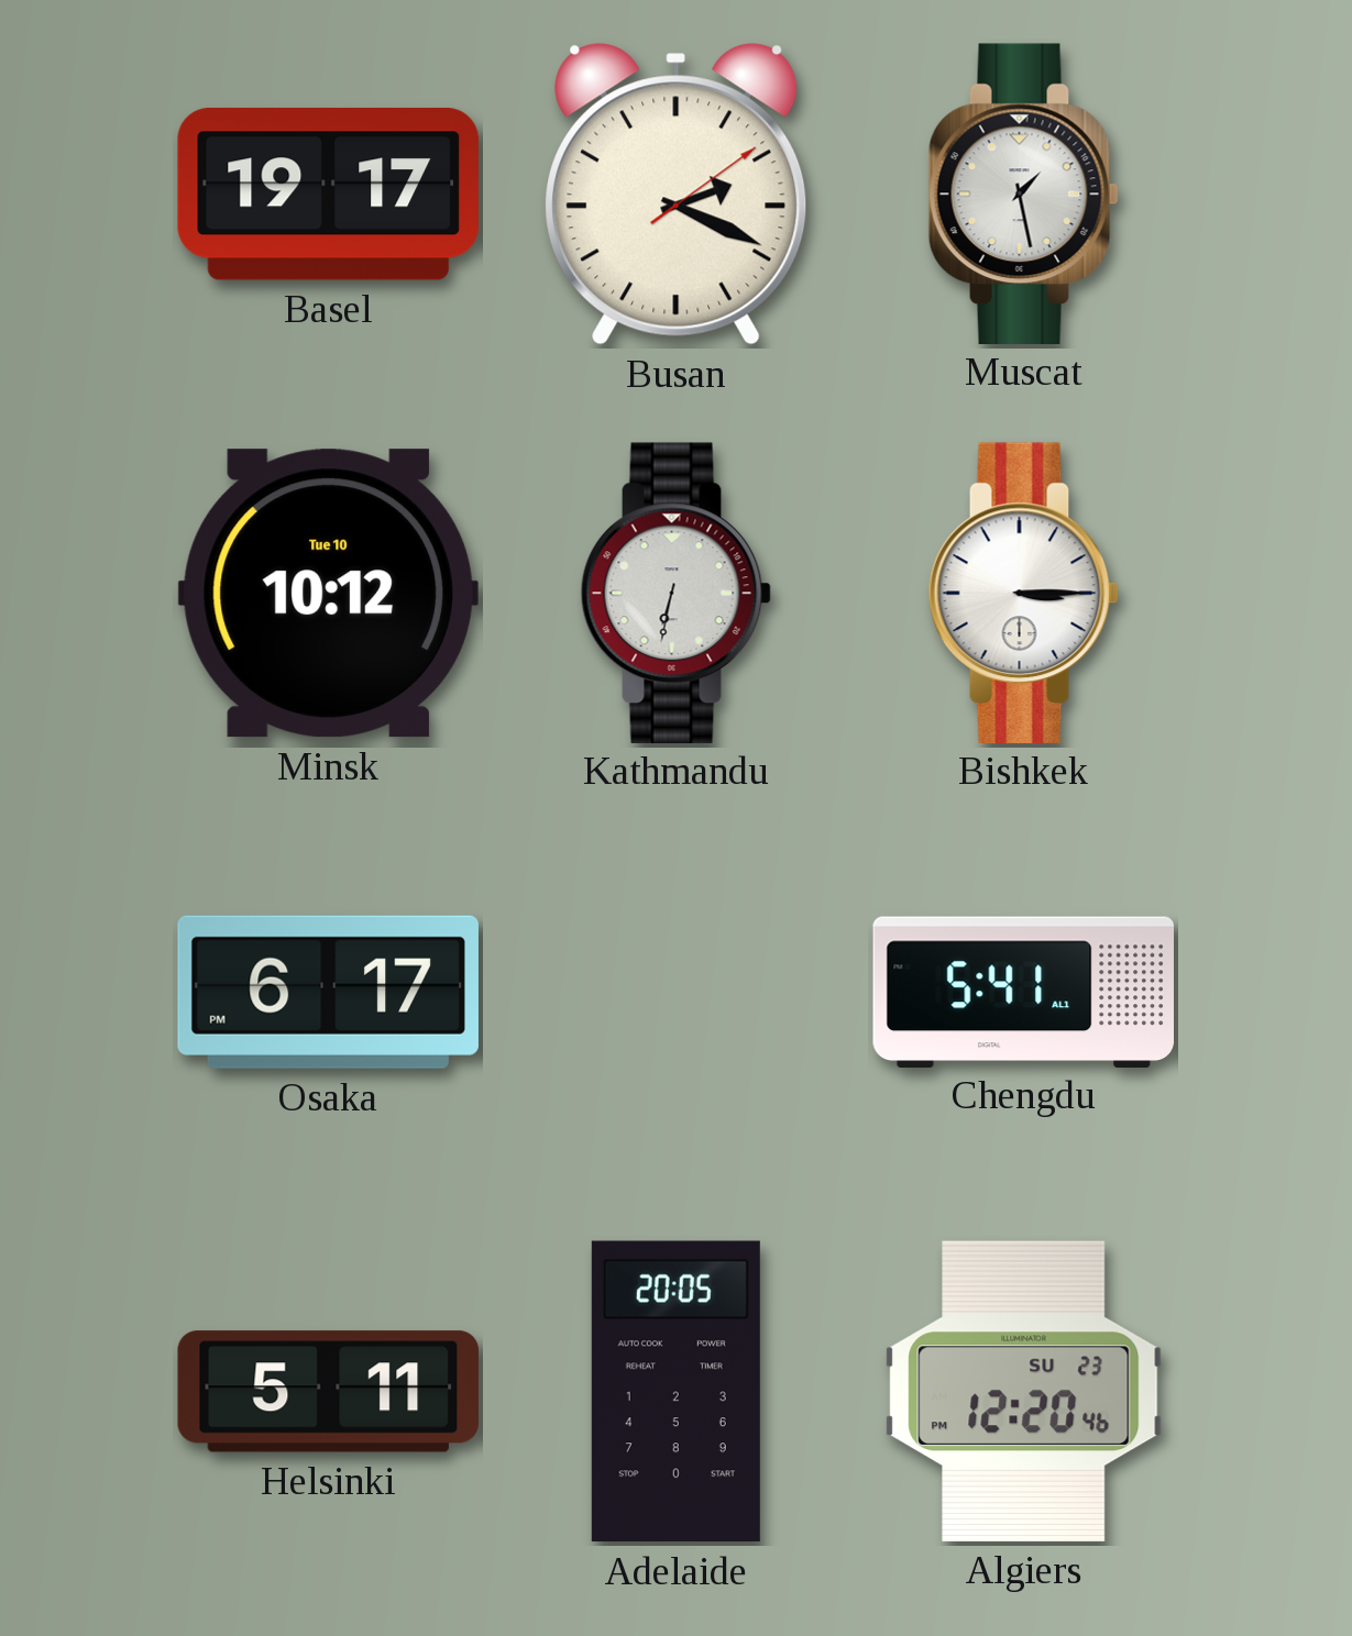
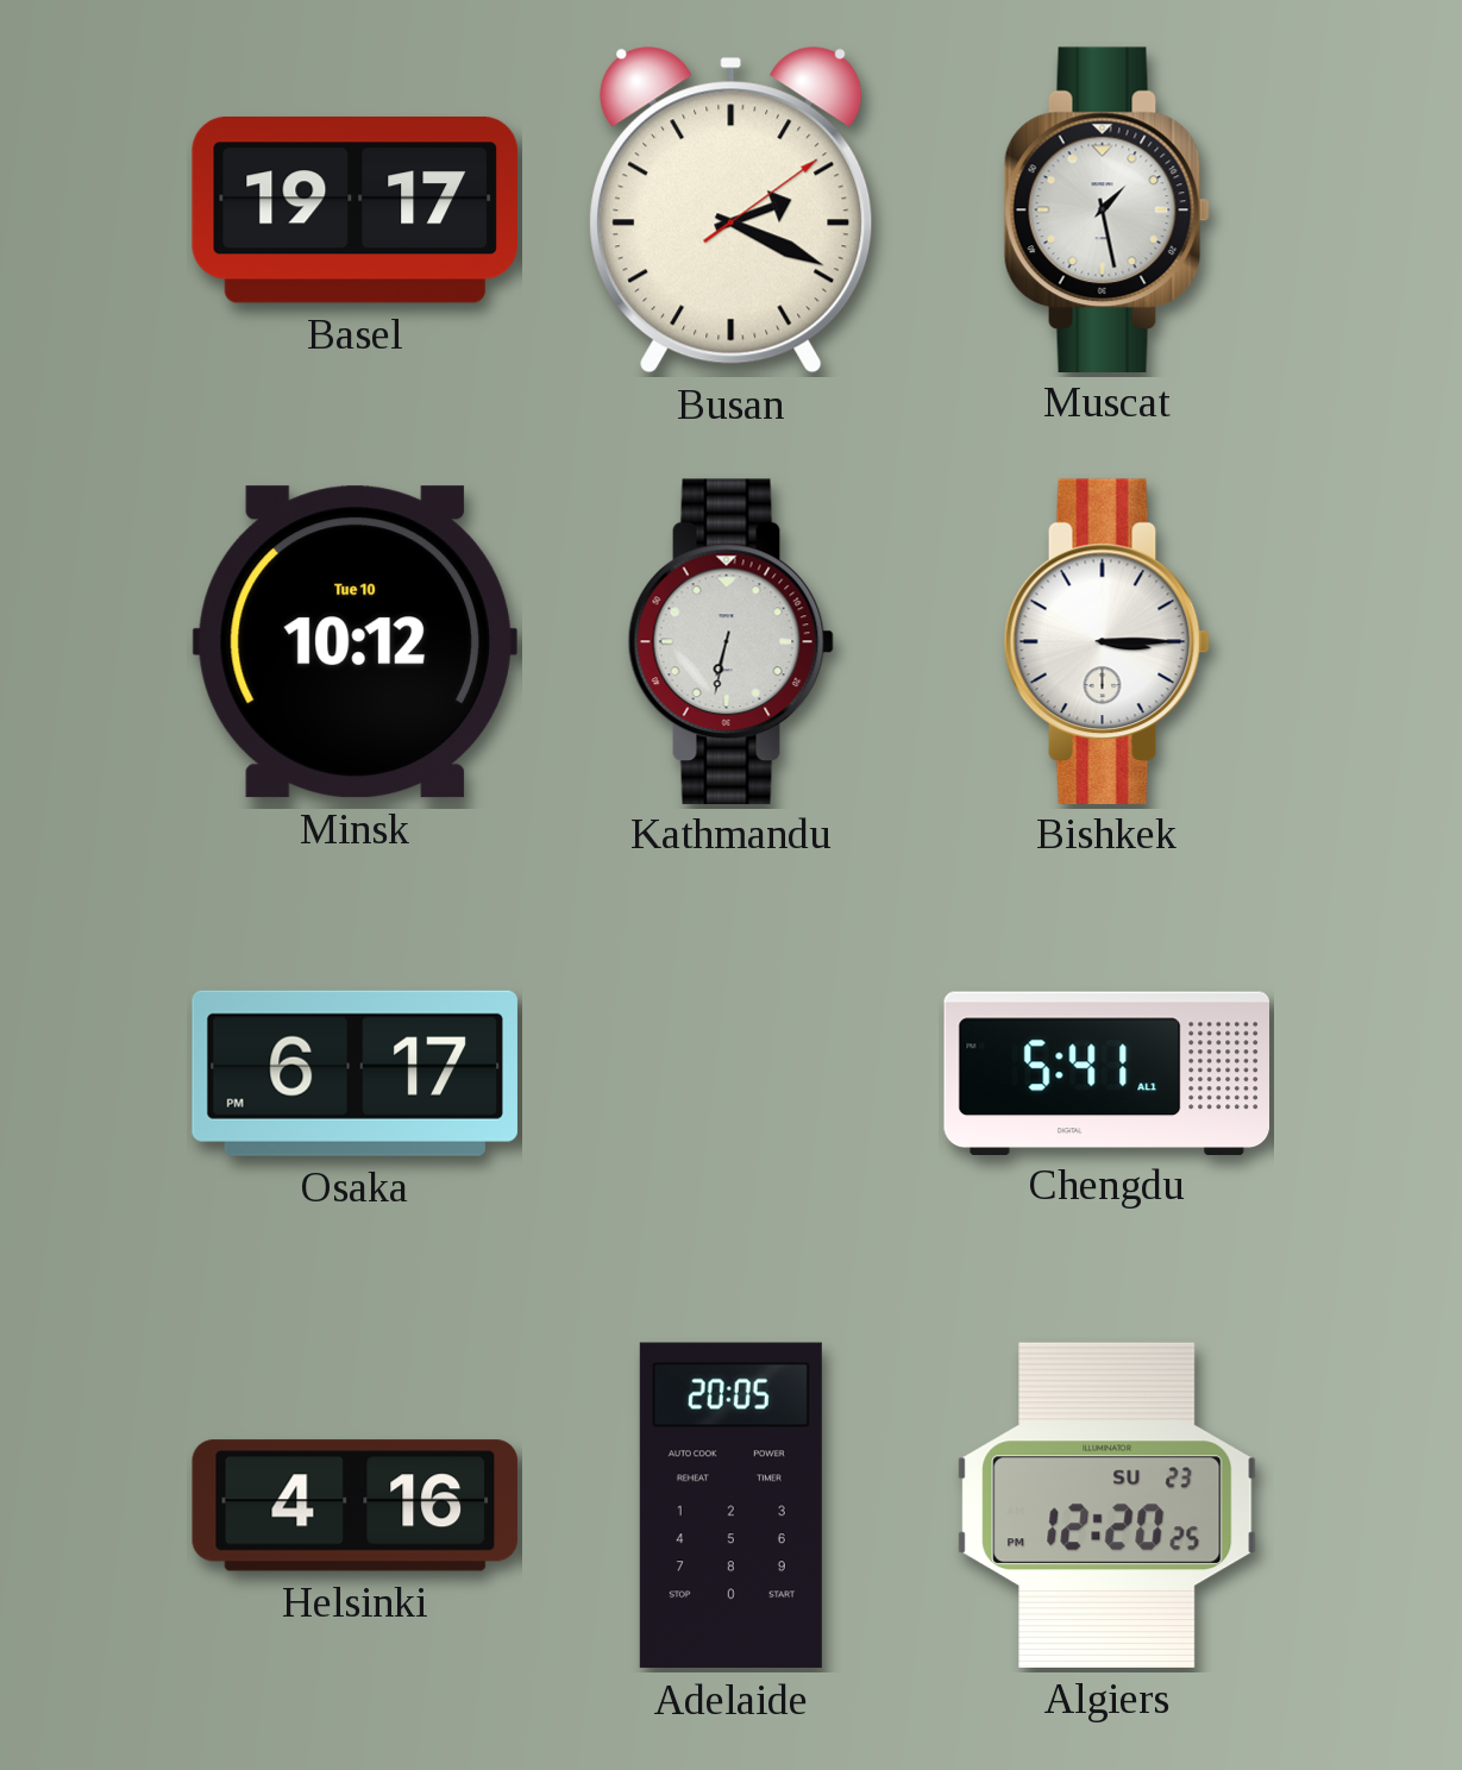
Helsinki: 5:11 -> 4:16 (356, 1506)
Algiers: 12:20:46 PM -> 12:20:25 PM (1108, 1505)
